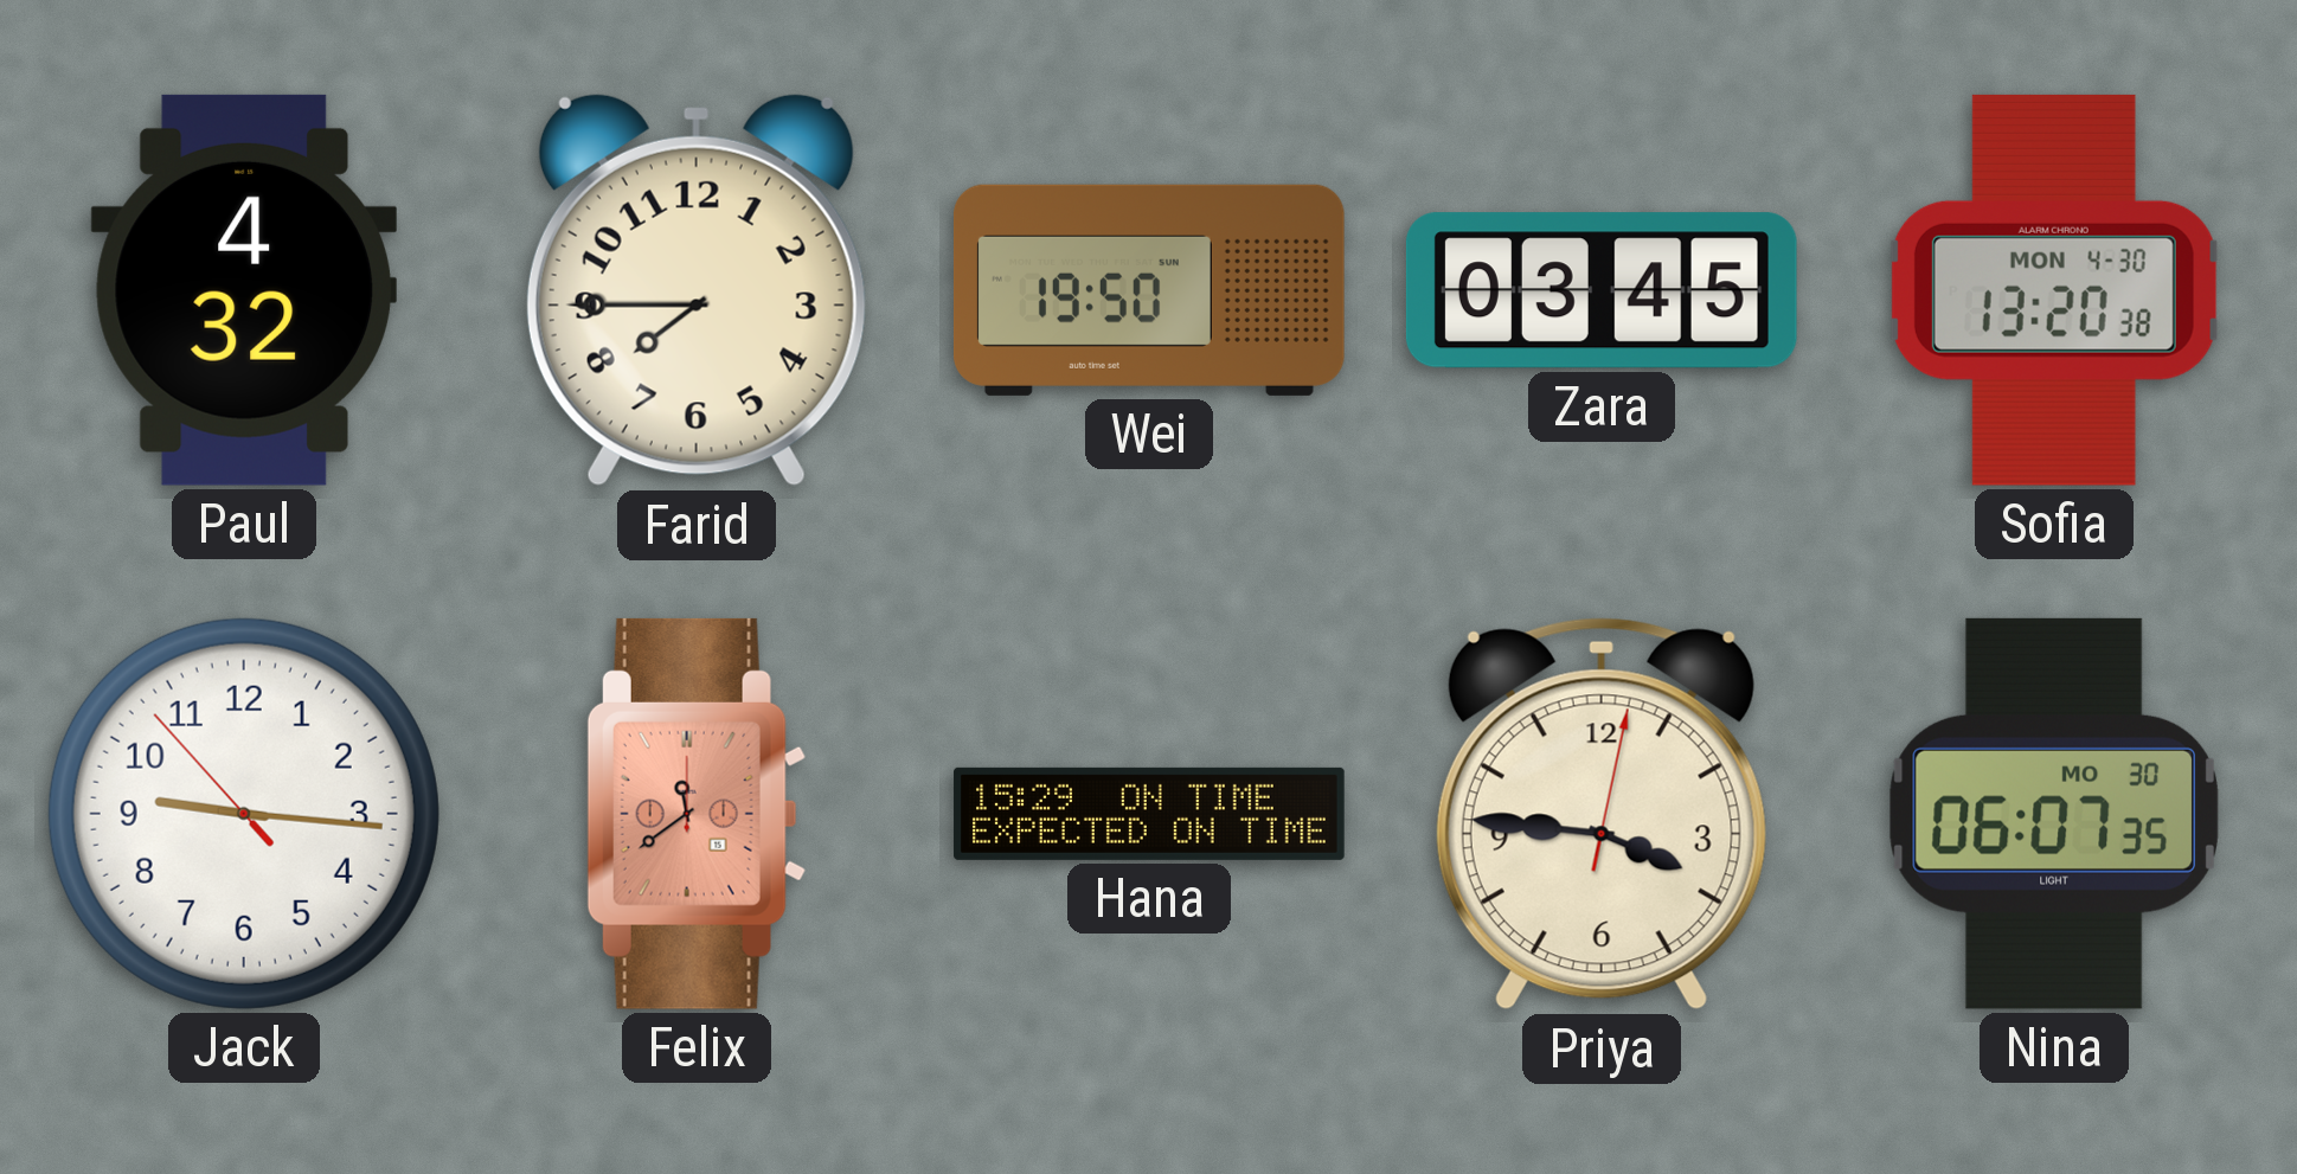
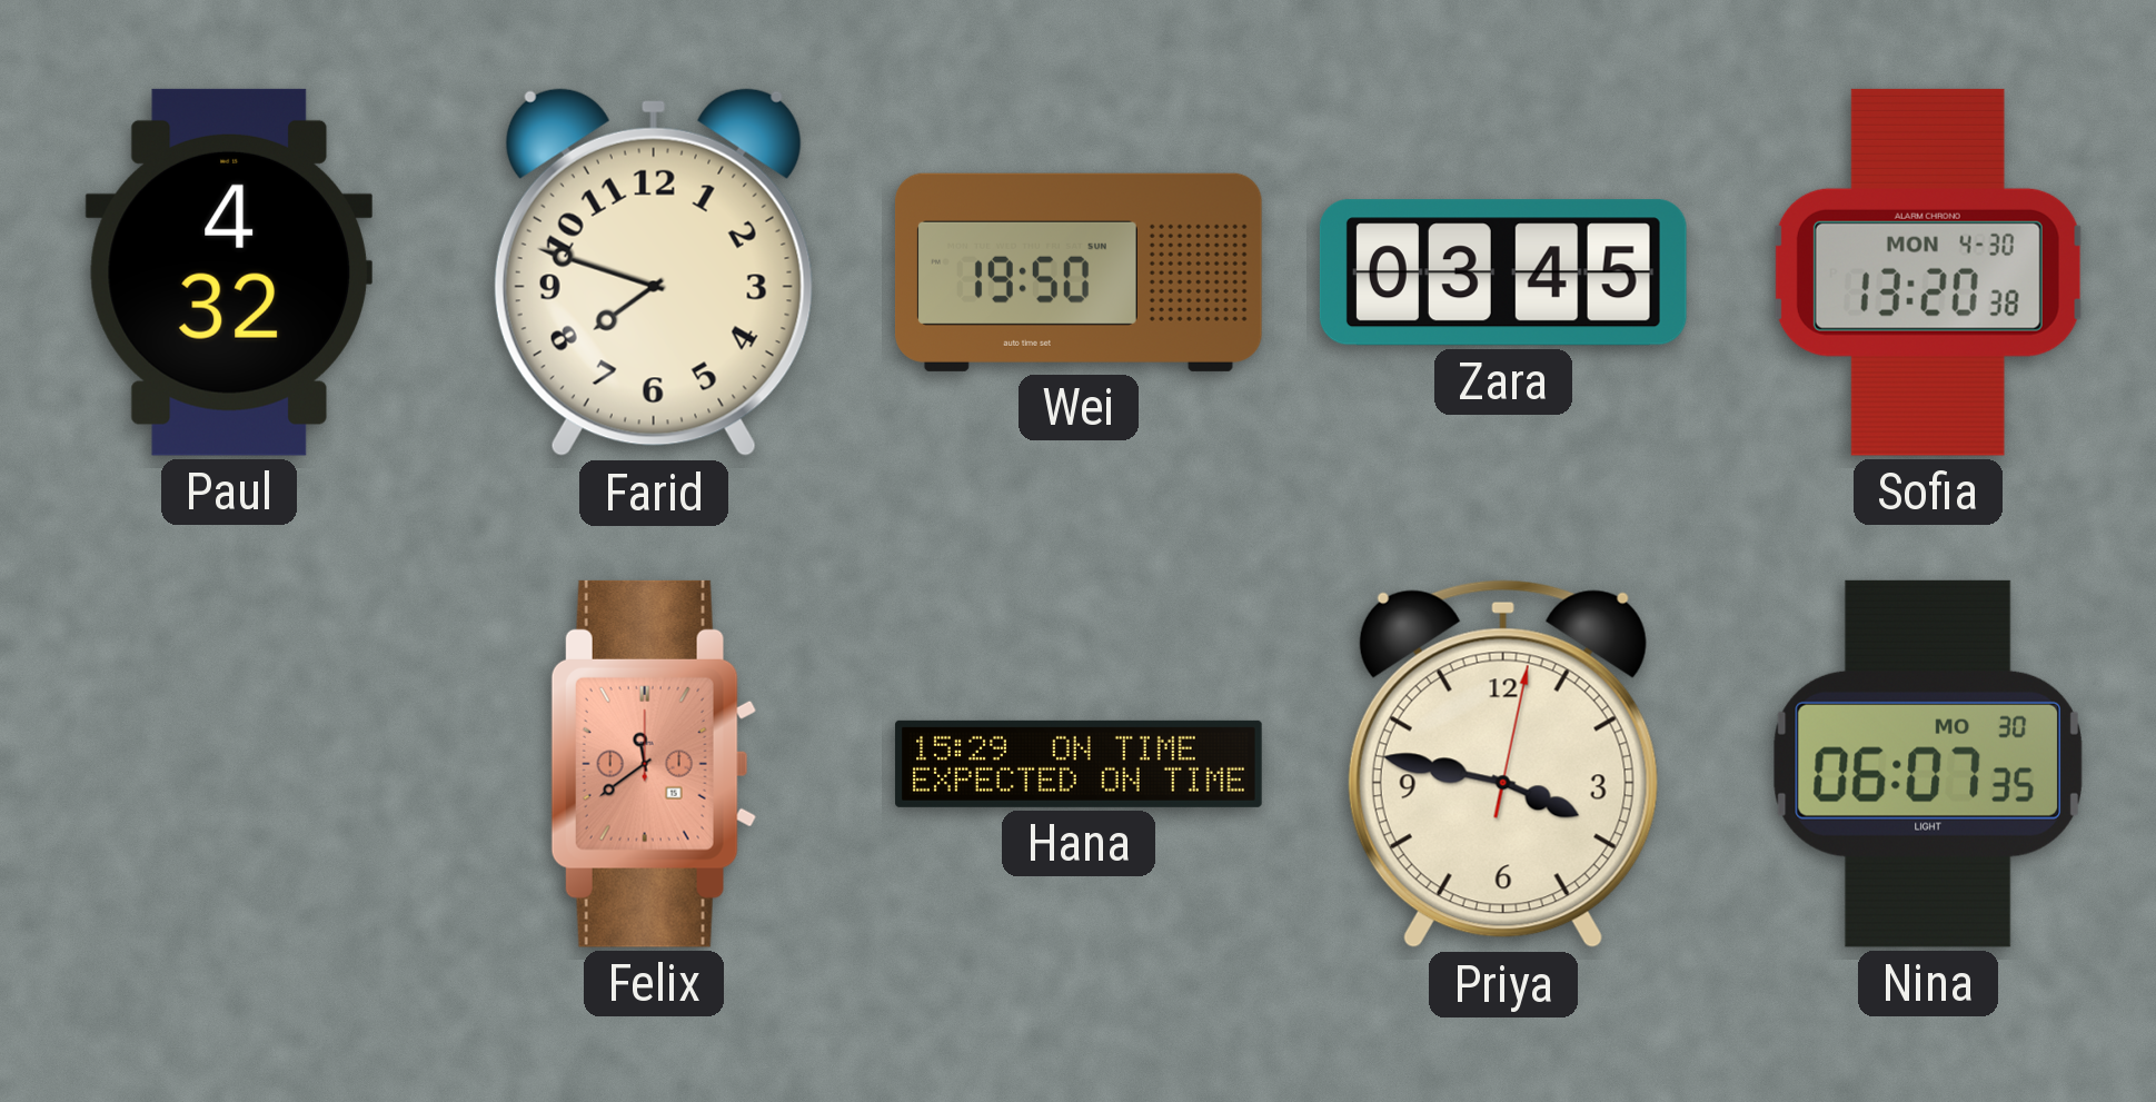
Farid: 7:45 -> 7:48 (654, 272)
Jack: 9:15 -> none (244, 814)
Priya: 3:46 -> 3:47 (1503, 764)
